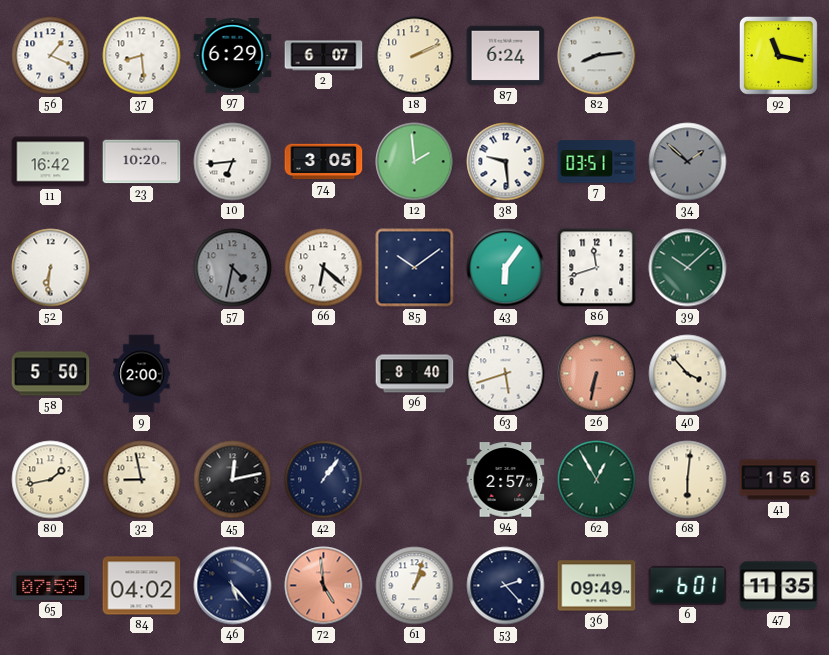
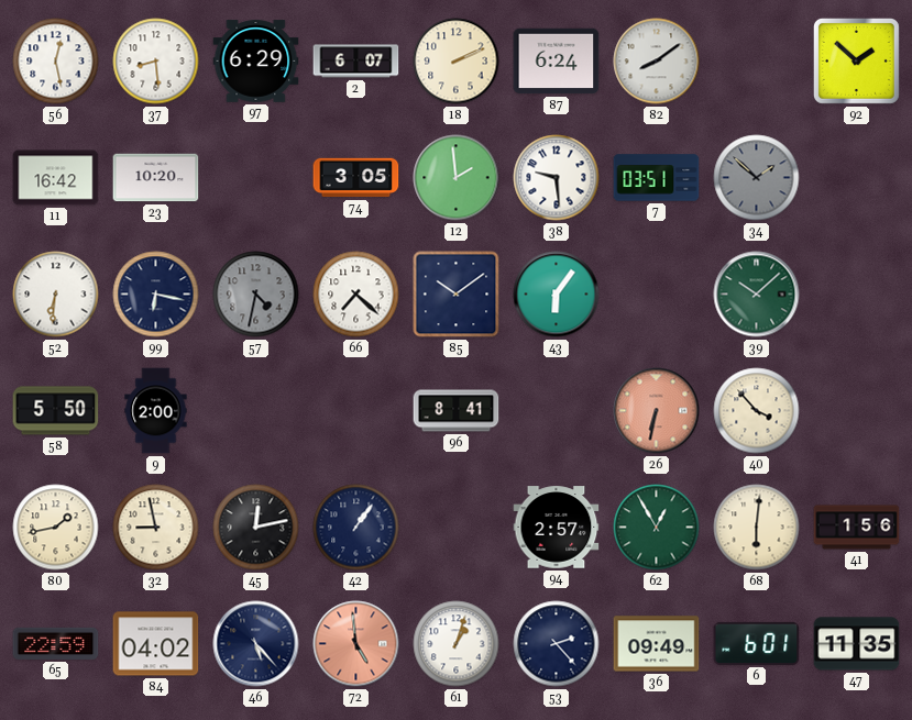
56: 1:19 -> 12:28 (56, 62)
82: 8:14 -> 8:09 (657, 62)
92: 11:17 -> 1:52 (856, 60)
10: 6:44 -> none (233, 162)
99: none -> 6:17 (156, 295)
66: 6:22 -> 7:22 (356, 295)
86: 11:42 -> none (597, 268)
96: 8:40 -> 8:41 (457, 411)
63: 5:42 -> none (506, 374)
65: 07:59 -> 22:59 (56, 643)
